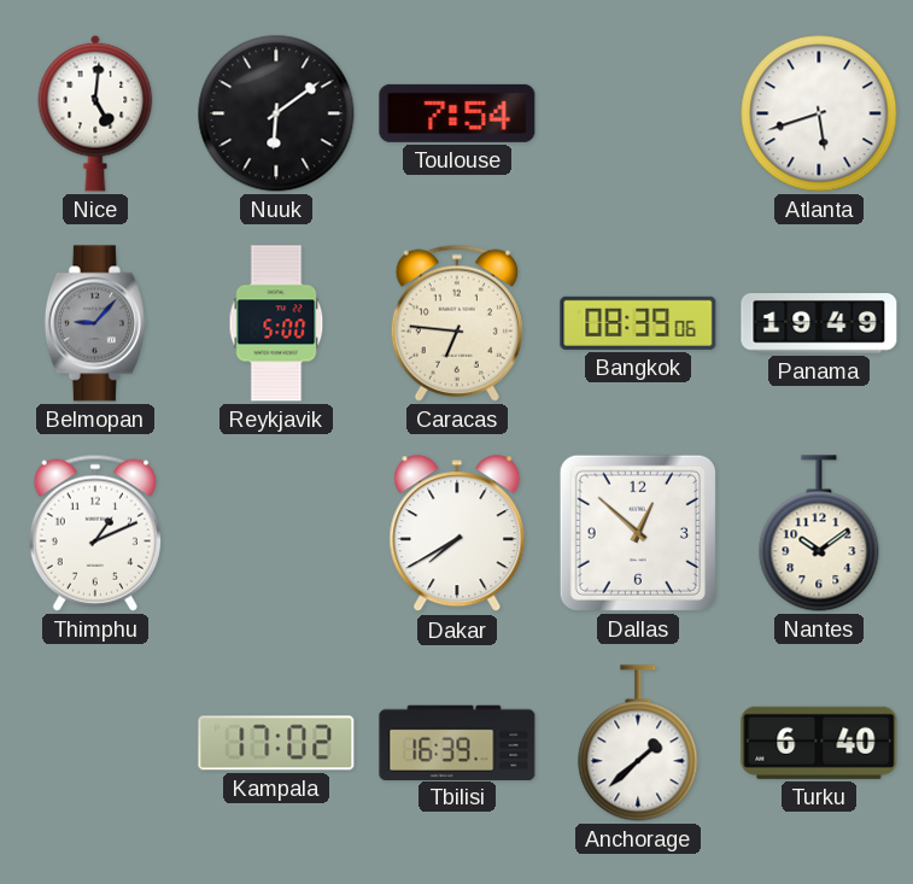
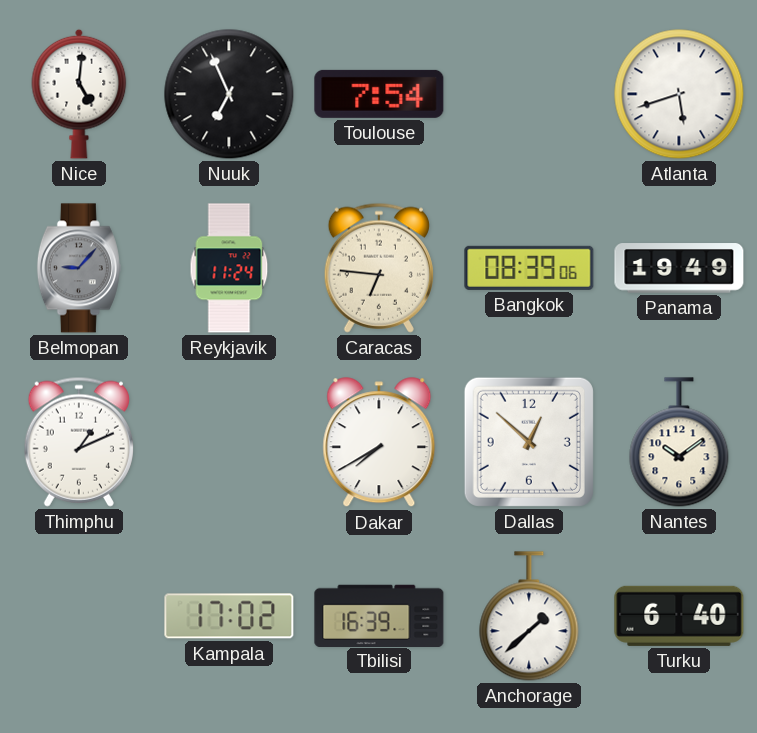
Nuuk: 6:09 -> 6:56 (229, 94)
Reykjavik: 5:00 -> 11:24 (229, 268)
